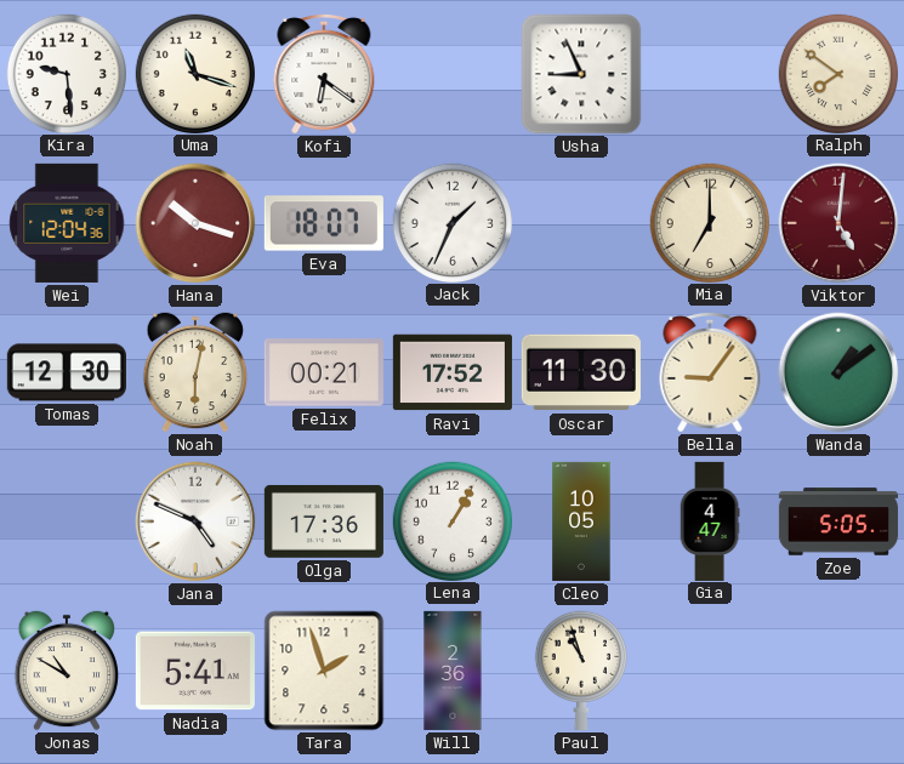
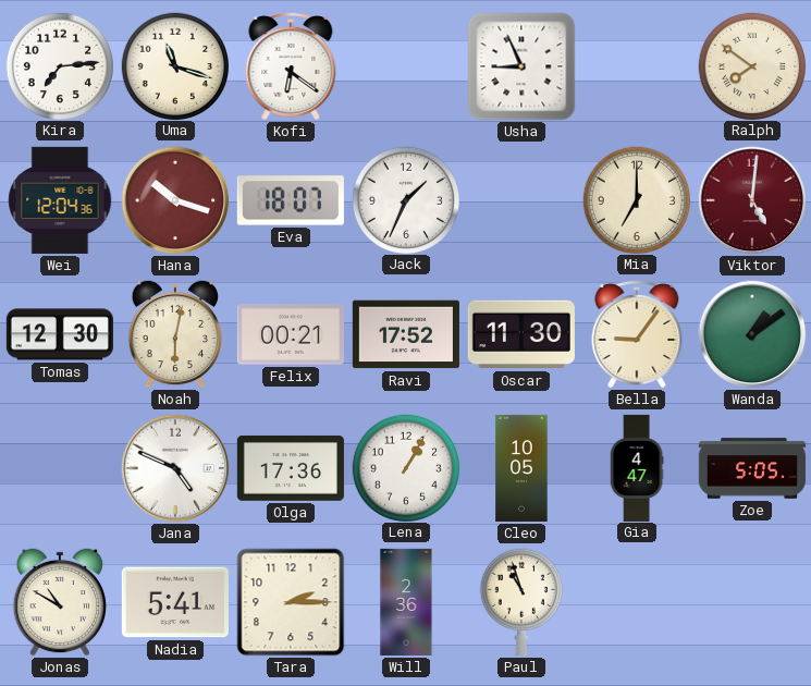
Kira: 9:29 -> 7:14 (59, 65)
Tara: 1:57 -> 2:15 (291, 602)
